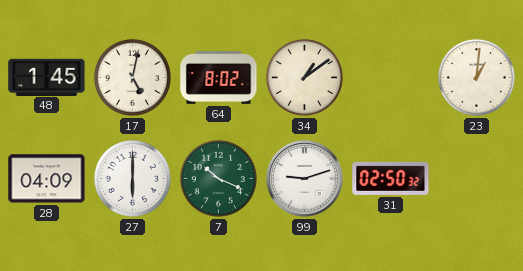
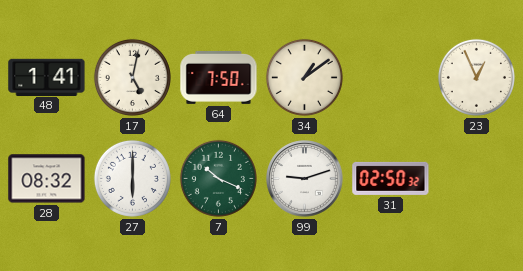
48: 1:45 -> 1:41 (47, 77)
64: 8:02 -> 7:50 (219, 77)
23: 1:01 -> 12:56 (476, 77)
28: 04:09 -> 08:32 (47, 179)
